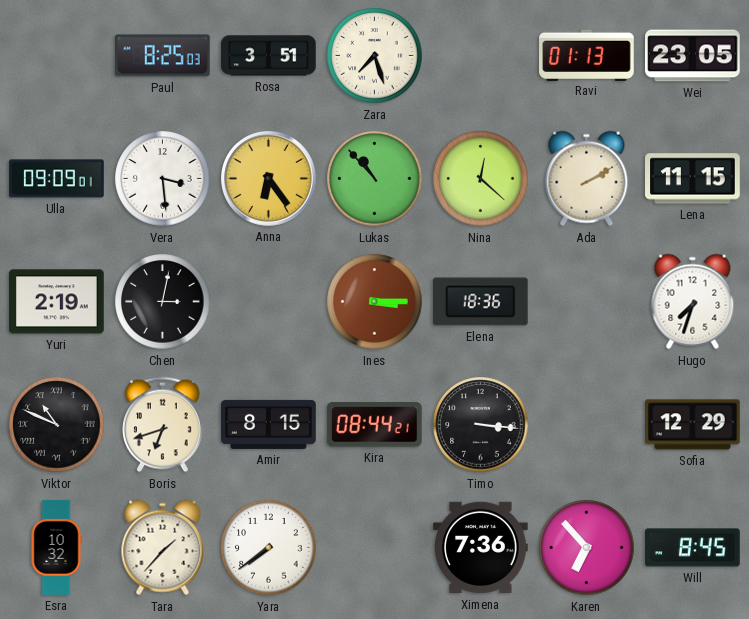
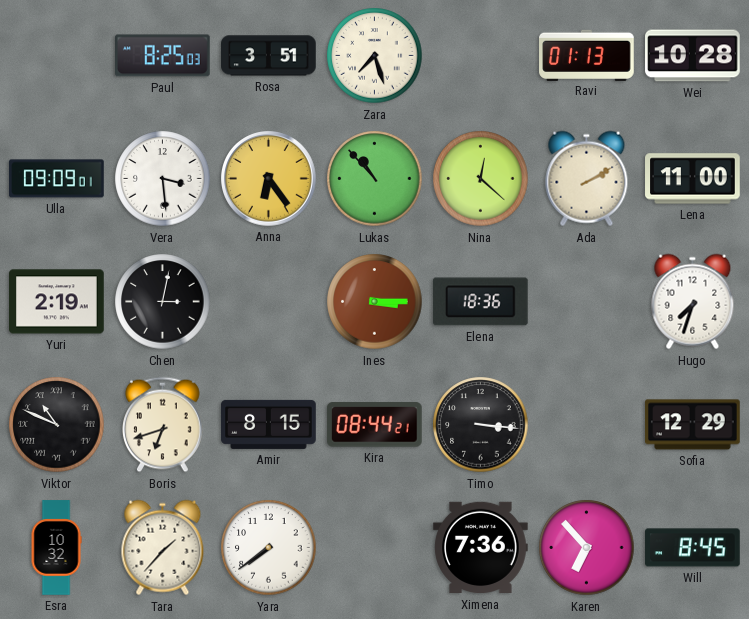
Wei: 23:05 -> 10:28 (693, 56)
Lena: 11:15 -> 11:00 (693, 179)
